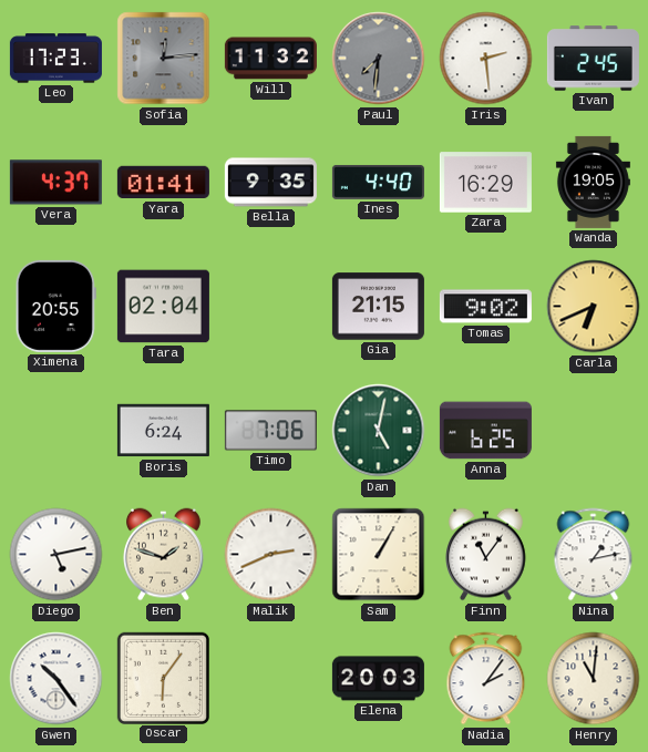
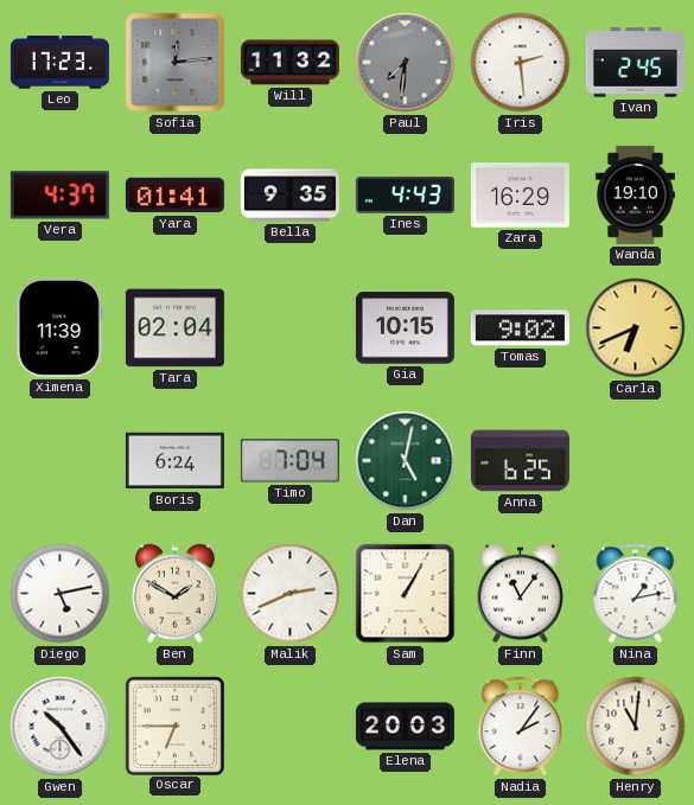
Ines: 4:40 -> 4:43 (405, 194)
Wanda: 19:05 -> 19:10 (635, 194)
Ximena: 20:55 -> 11:39 (59, 327)
Gia: 21:15 -> 10:15 (405, 328)
Timo: 7:06 -> 7:04 (289, 461)
Ben: 1:48 -> 1:50 (176, 594)
Oscar: 6:06 -> 6:45 (174, 726)
